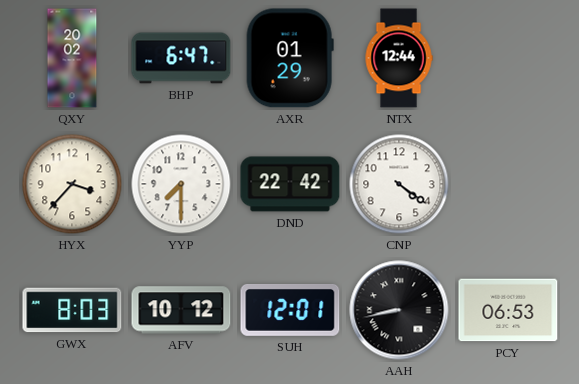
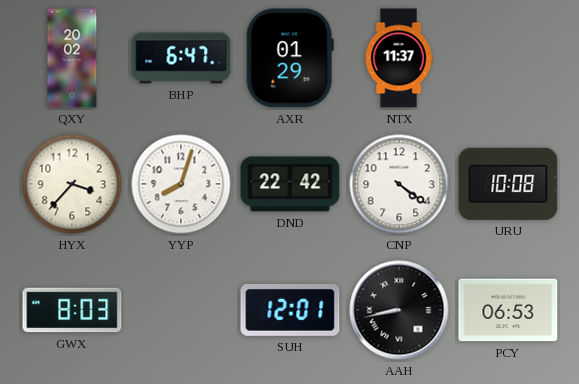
NTX: 12:44 -> 11:37 (399, 58)
YYP: 7:30 -> 8:03 (181, 184)
URU: none -> 10:08 (508, 184)
AFV: 10:12 -> none (181, 310)
